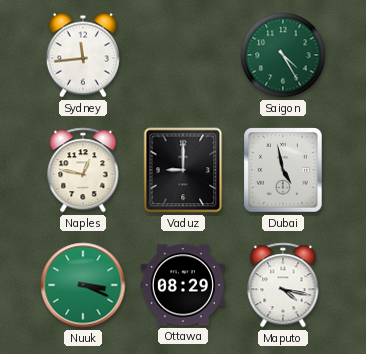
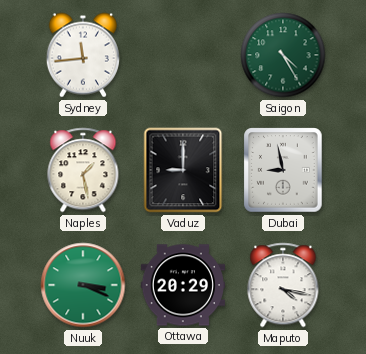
Naples: 12:47 -> 1:28 (83, 170)
Dubai: 4:58 -> 8:58 (283, 170)
Ottawa: 08:29 -> 20:29 (182, 285)
